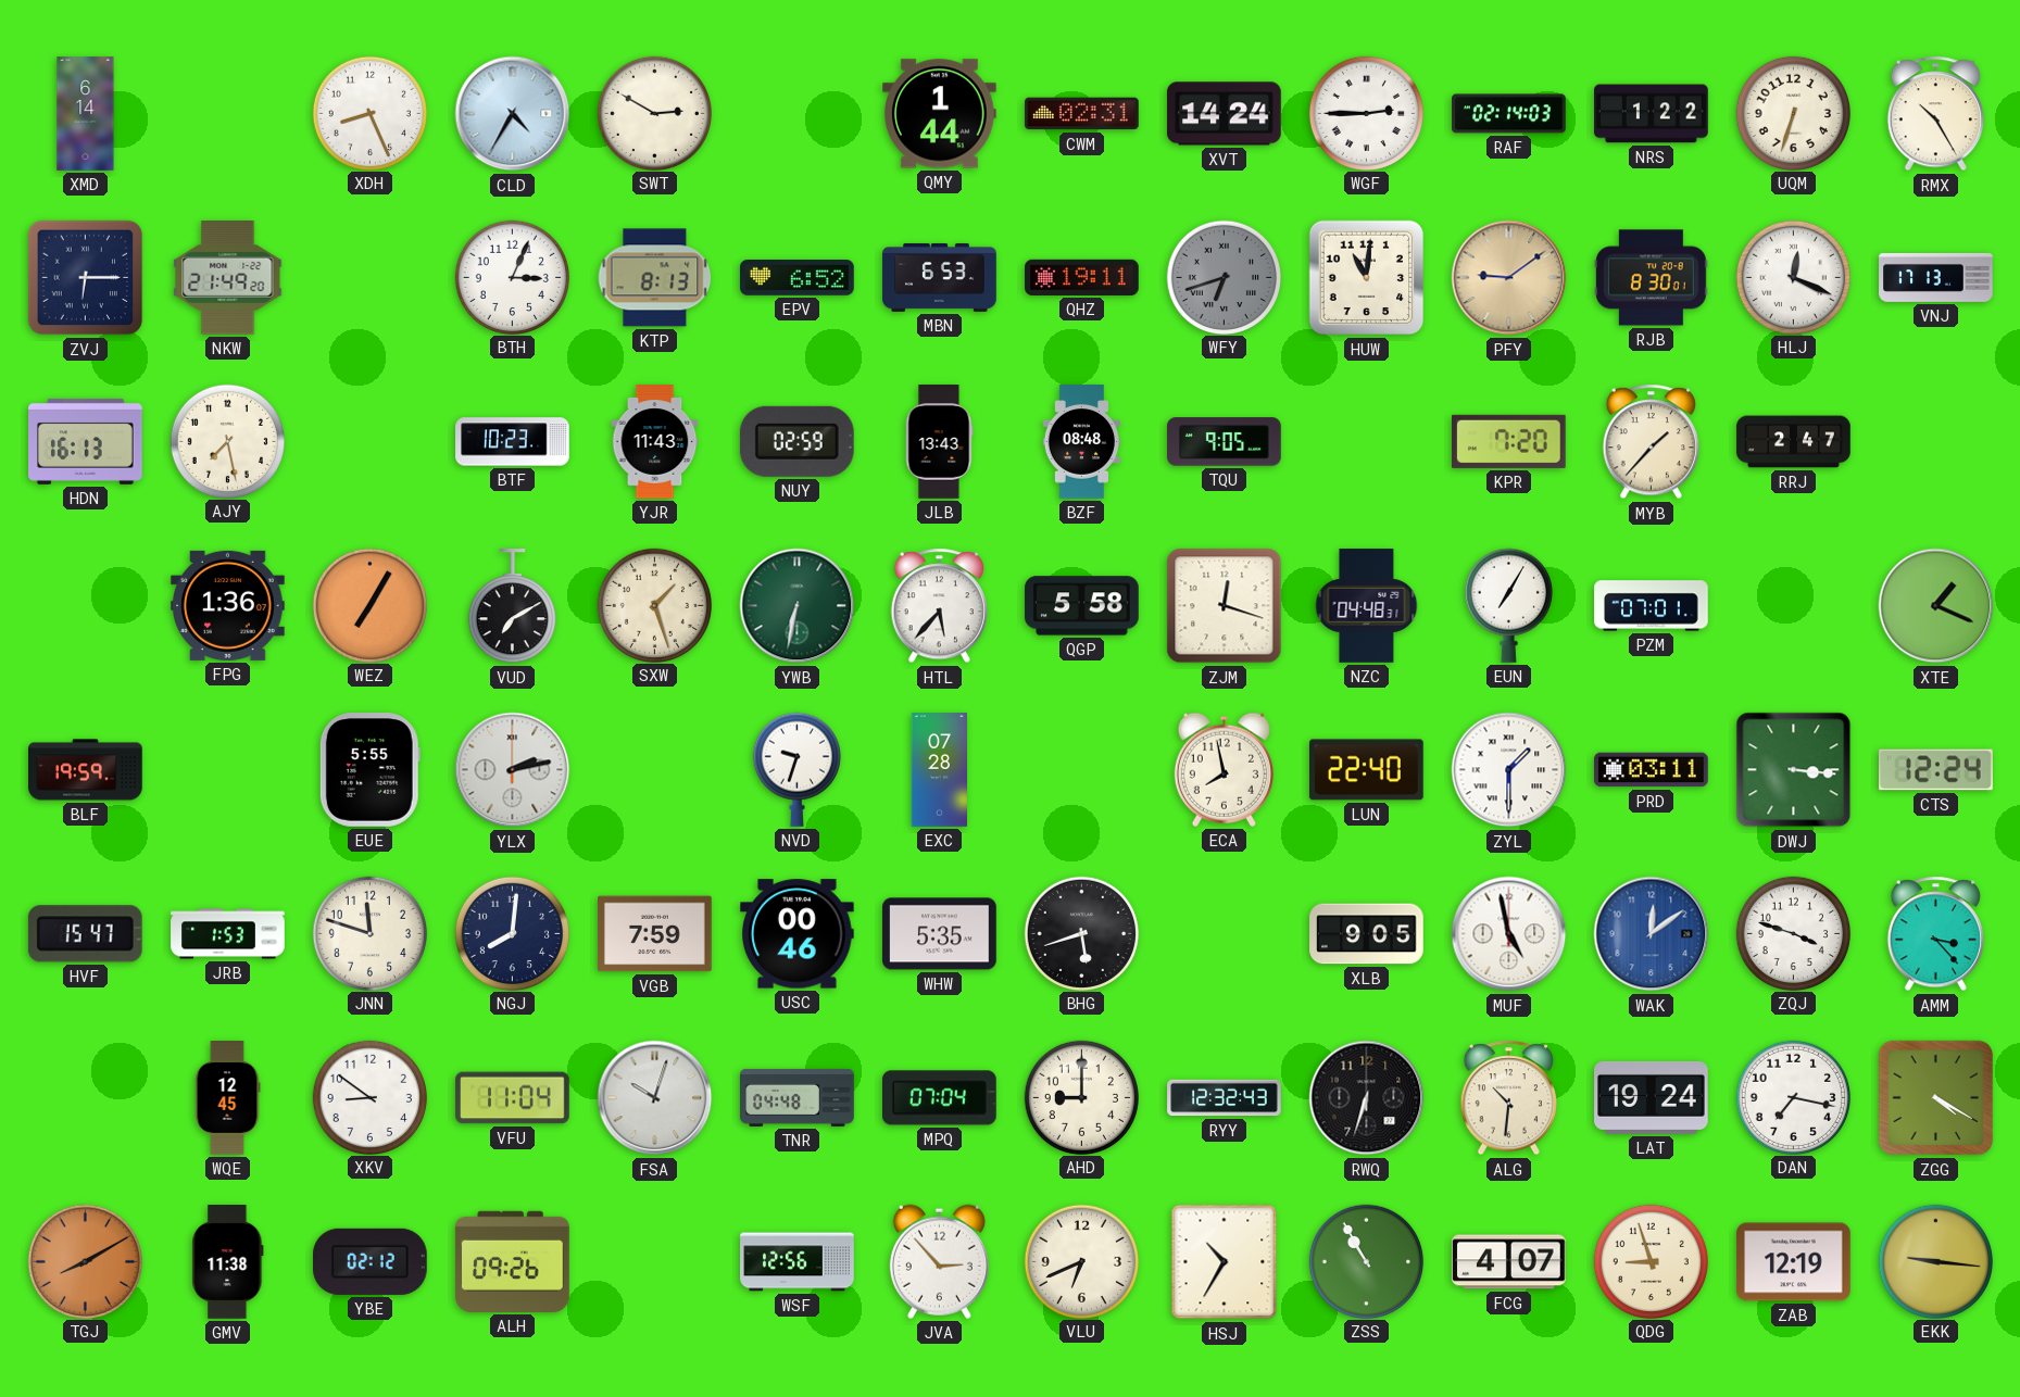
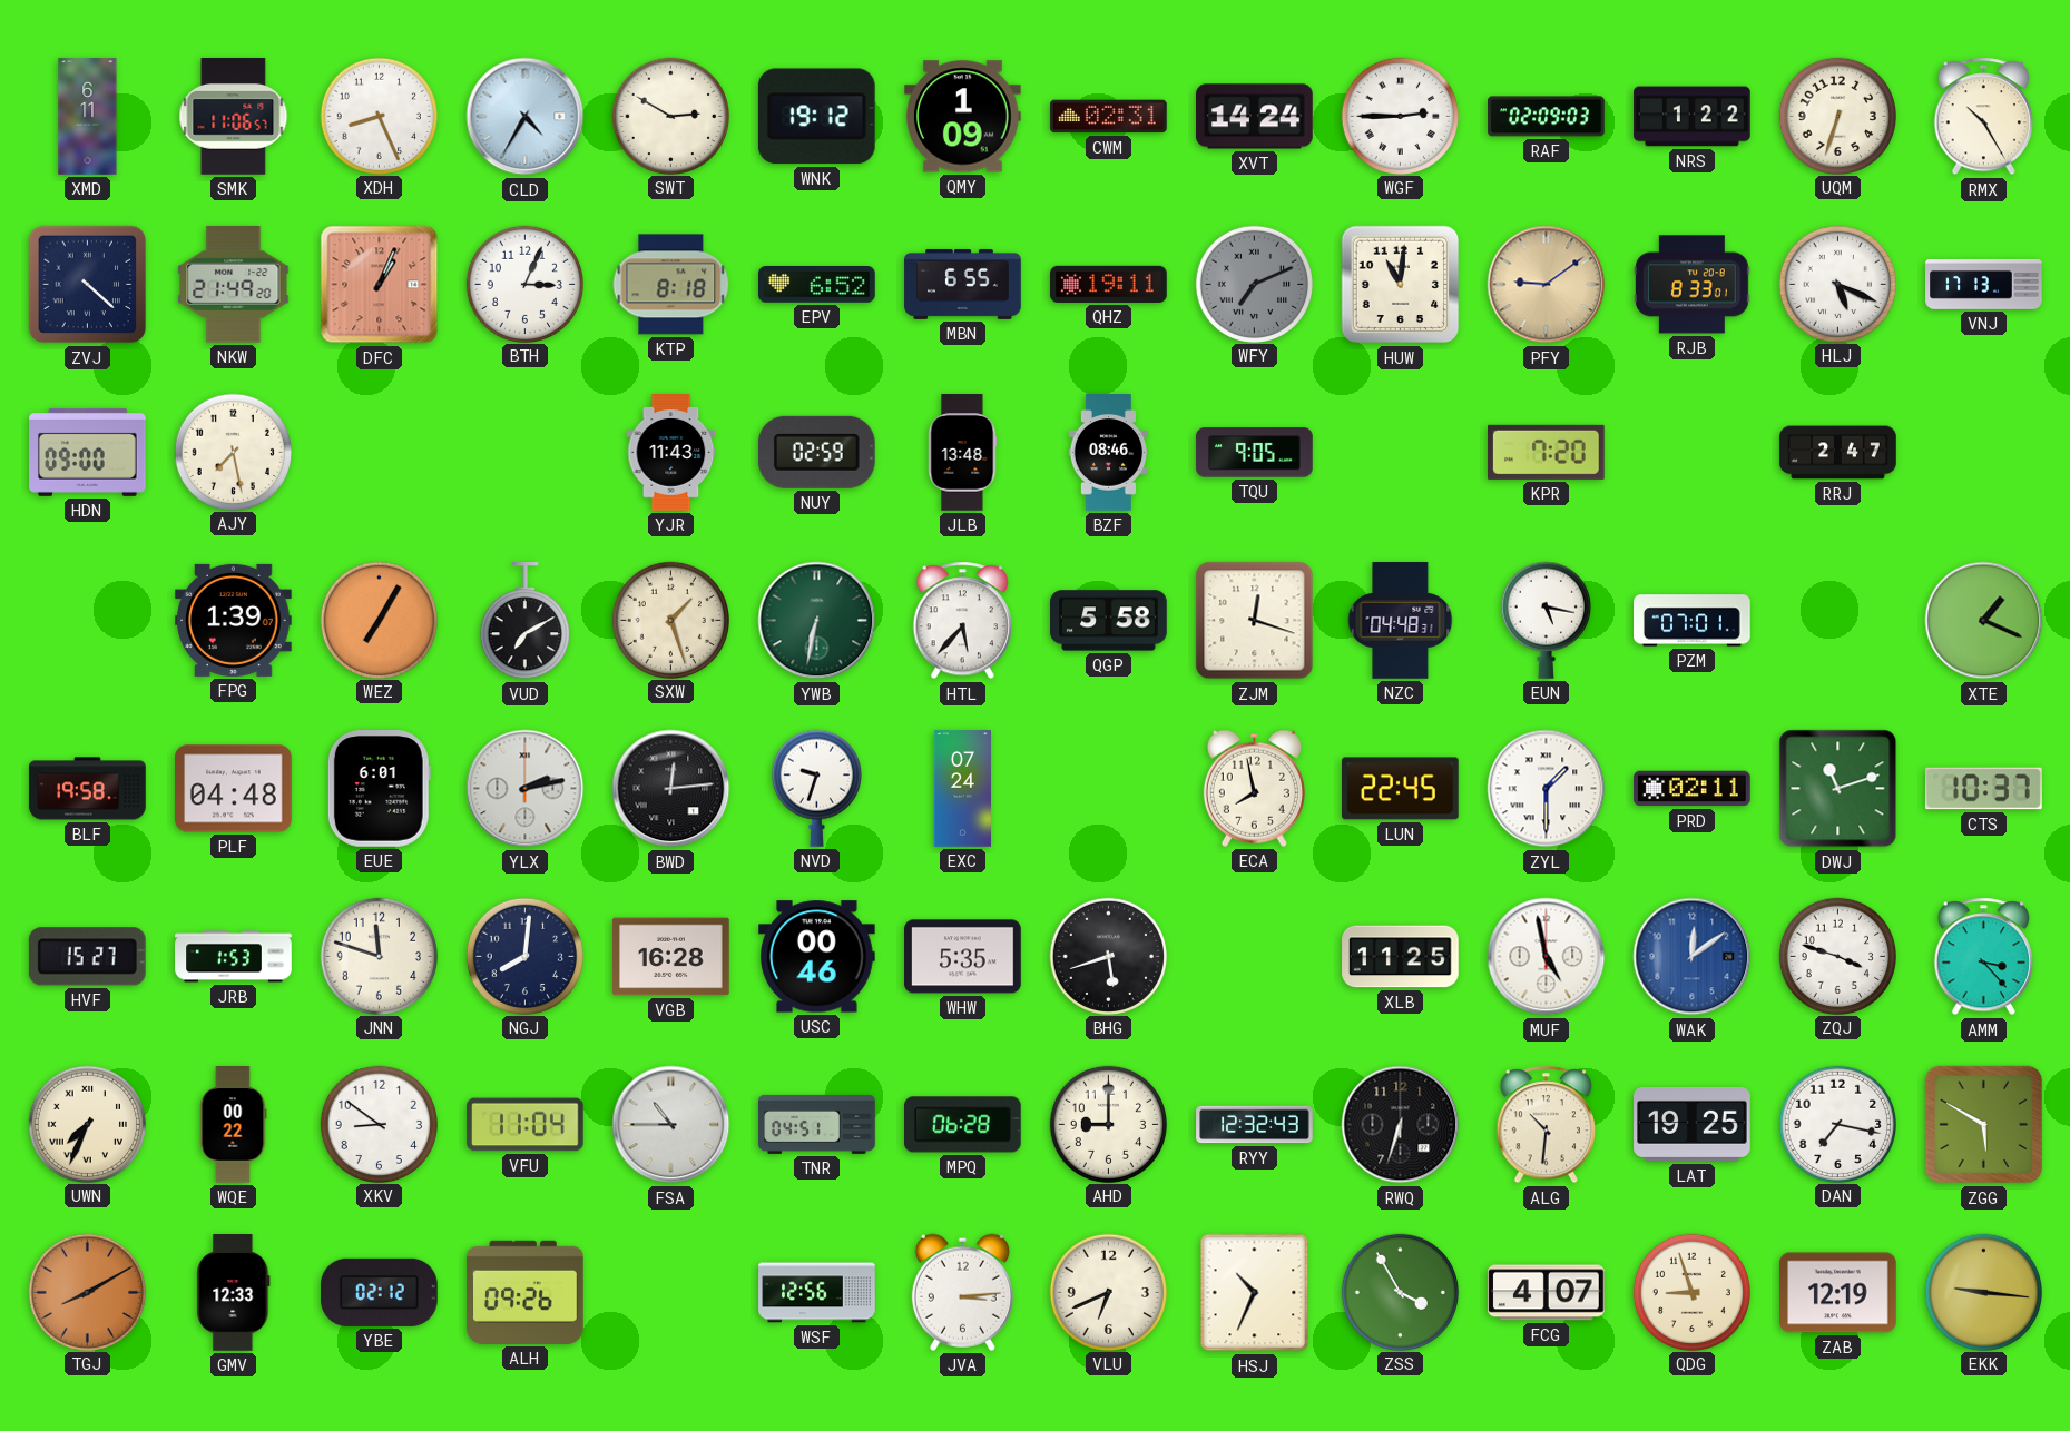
XMD: 6:14 -> 6:11 (88, 117)
SMK: none -> 11:06 (234, 117)
WNK: none -> 19:12 (816, 117)
QMY: 1:44 -> 1:09 (963, 117)
RAF: 02:14 -> 02:09 (1547, 117)
ZVJ: 6:15 -> 4:22 (88, 285)
DFC: none -> 1:04 (380, 285)
KTP: 8:13 -> 8:18 (671, 285)
MBN: 6:53 -> 6:55 (963, 284)
WFY: 6:42 -> 7:11 (1254, 284)
RJB: 8:30 -> 8:33 (1693, 285)
HLJ: 12:19 -> 5:19 (1837, 284)
HDN: 16:13 -> 09:00 (88, 452)
BTF: 10:23 -> none (513, 442)
JLB: 13:43 -> 13:48 (963, 453)
BZF: 08:48 -> 08:46 (1108, 453)
MYB: 1:37 -> none (1651, 442)
FPG: 1:36 -> 1:39 (234, 620)
EUN: 7:05 -> 5:17 (1546, 620)
BLF: 19:59 -> 19:58 (88, 789)
PLF: none -> 04:48 (234, 789)
EUE: 5:55 -> 6:01 (379, 789)
BWD: none -> 12:14 (671, 789)
EXC: 07:28 -> 07:24 (962, 789)
LUN: 22:40 -> 22:45 (1401, 789)
PRD: 03:11 -> 02:11 (1693, 789)
DWJ: 3:16 -> 11:12 (1838, 789)
CTS: 12:24 -> 10:37 (1984, 789)
HVF: 15:47 -> 15:27 (87, 957)
VGB: 7:59 -> 16:28 (671, 957)
XLB: 9:05 -> 11:25 (1401, 957)
UWN: none -> 7:34 (87, 1124)
WQE: 12:45 -> 00:22 (233, 1125)
FSA: 10:03 -> 10:45 (671, 1125)
TNR: 04:48 -> 04:51 (817, 1124)
MPQ: 07:04 -> 06:28 (963, 1125)
LAT: 19:24 -> 19:25 (1693, 1124)
ZGG: 4:20 -> 5:50 (1984, 1125)
GMV: 11:38 -> 12:33 (234, 1293)
JVA: 2:53 -> 3:14 (962, 1292)
HSJ: 10:35 -> 10:34 (1255, 1293)
ZSS: 10:55 -> 3:55 (1400, 1292)
